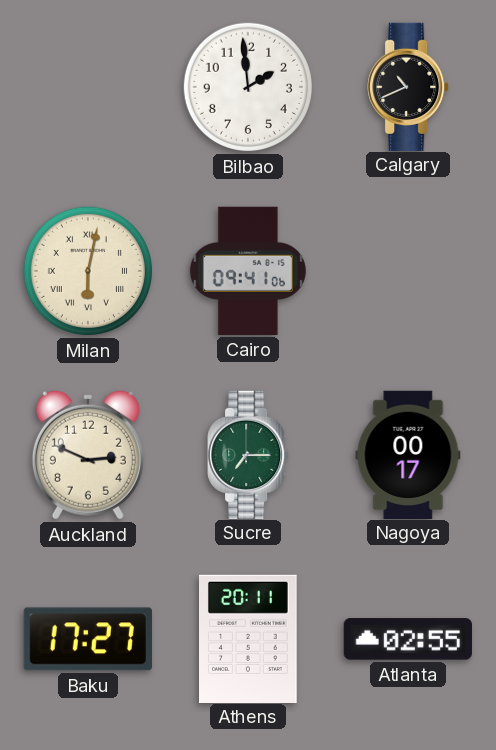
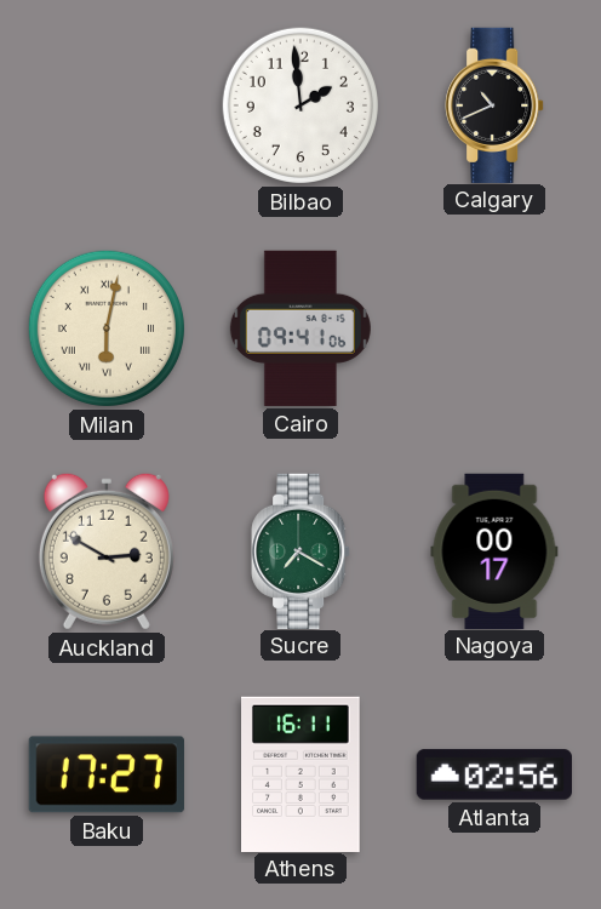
Auckland: 2:49 -> 2:50 (107, 551)
Sucre: 7:15 -> 7:20 (300, 550)
Athens: 20:11 -> 16:11 (302, 773)
Atlanta: 02:55 -> 02:56 (494, 774)
